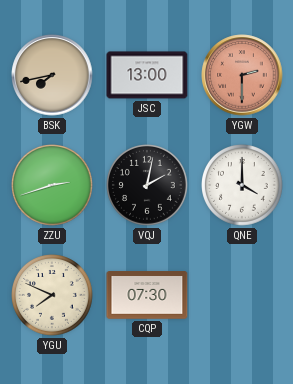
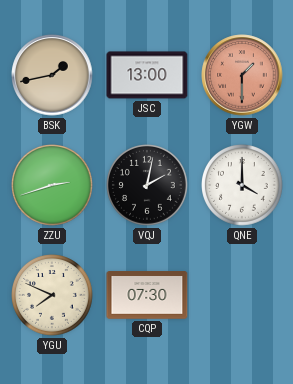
BSK: 7:43 -> 1:43 (52, 75)
YGW: 2:30 -> 1:30 (242, 75)
